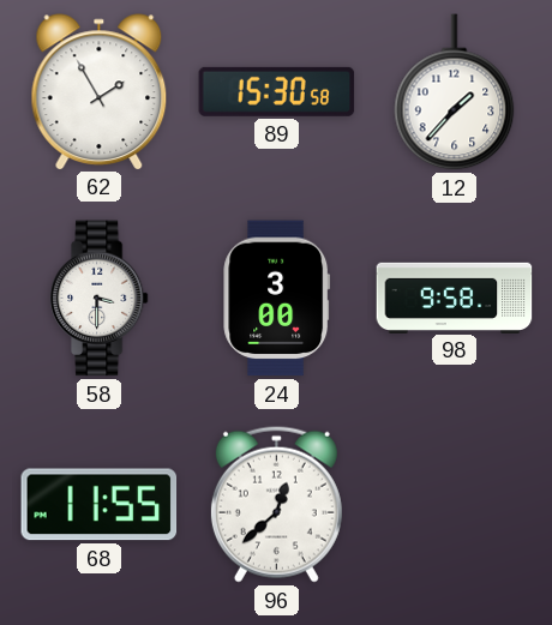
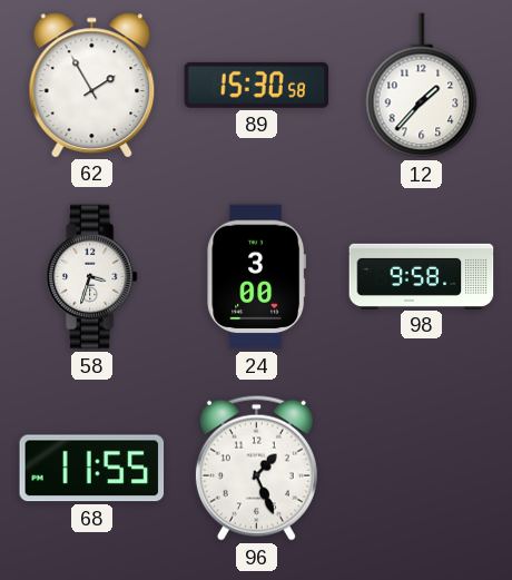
58: 3:30 -> 3:33 (91, 277)
96: 12:38 -> 1:26 (256, 468)
